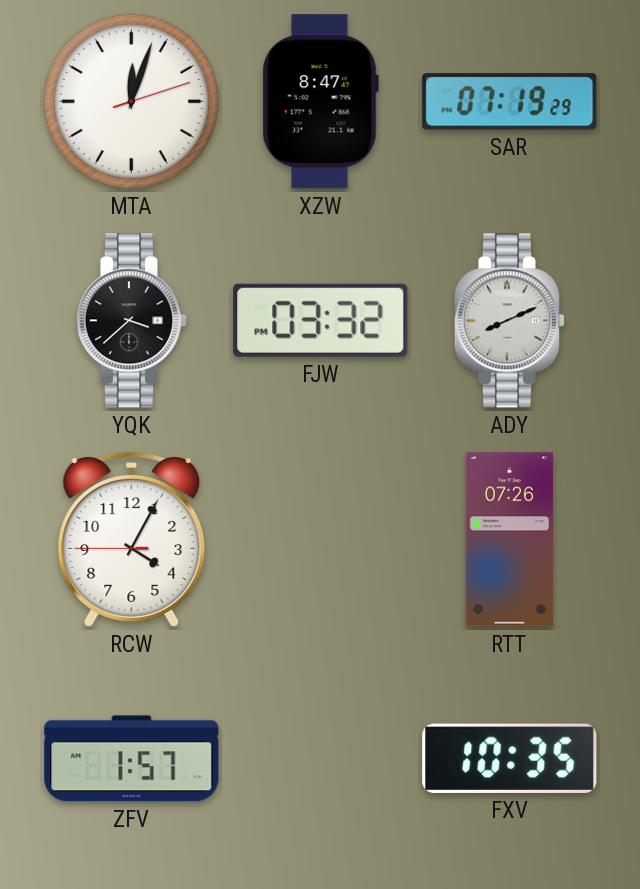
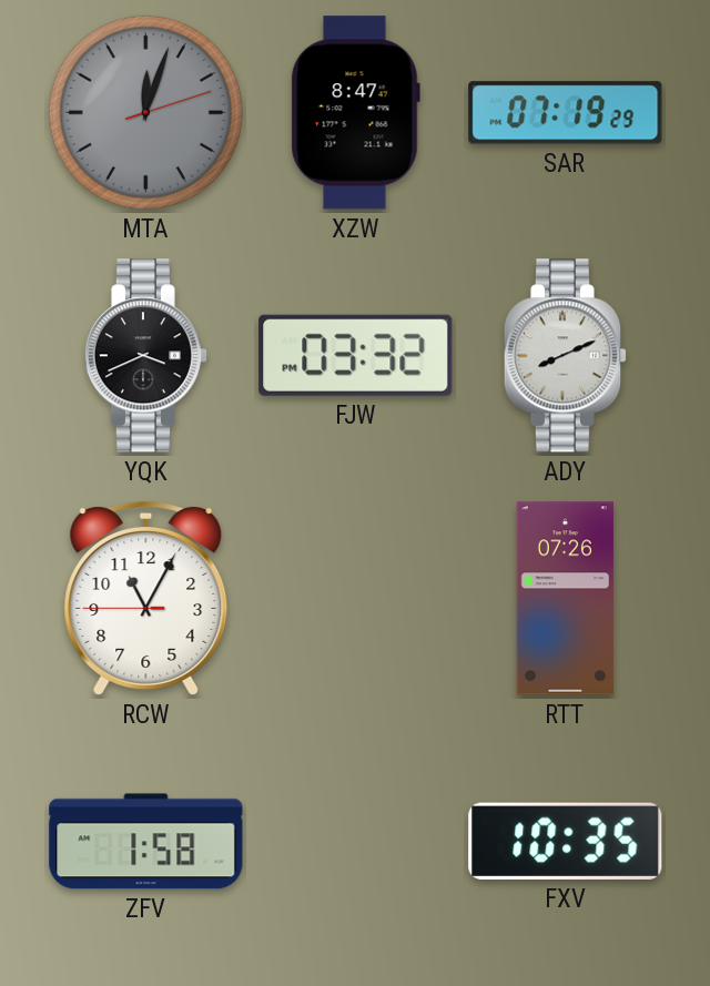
MTA dial: white -> grey (145, 112)
YQK: 3:38 -> 3:41 (146, 356)
RCW: 4:04 -> 11:04 (146, 598)
ZFV: 1:57 -> 1:58 (146, 842)
